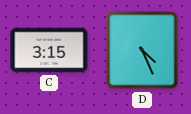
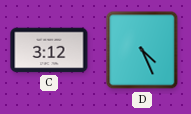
C: 3:15 -> 3:12 (49, 50)
